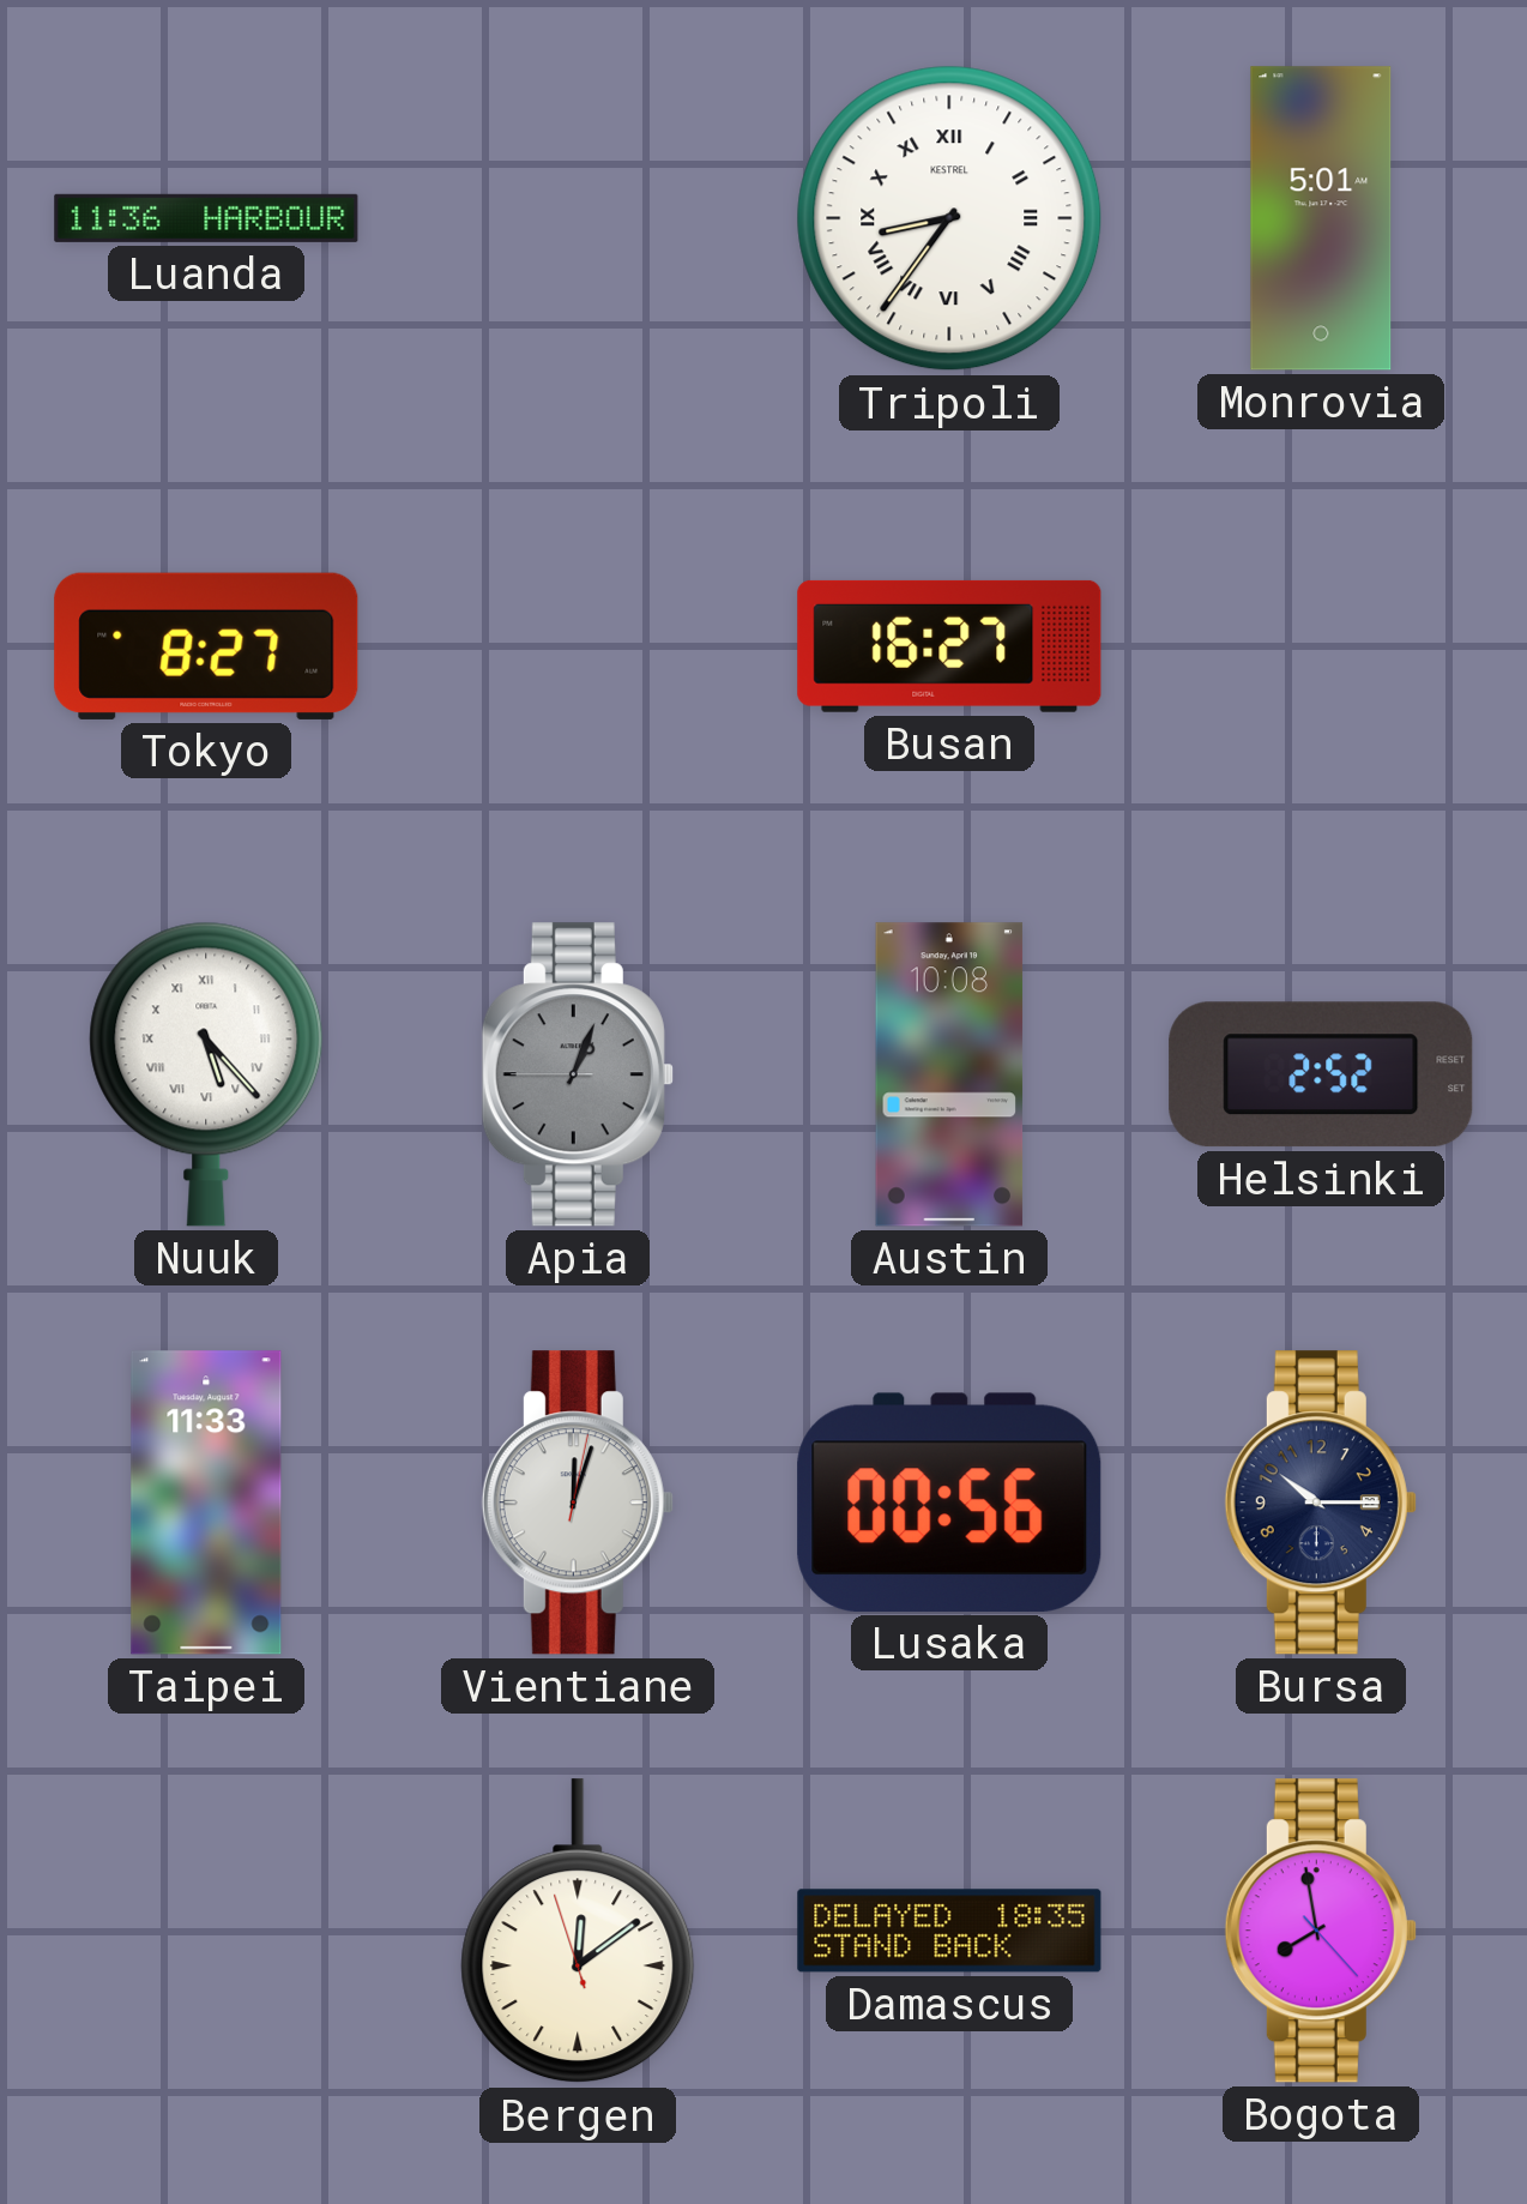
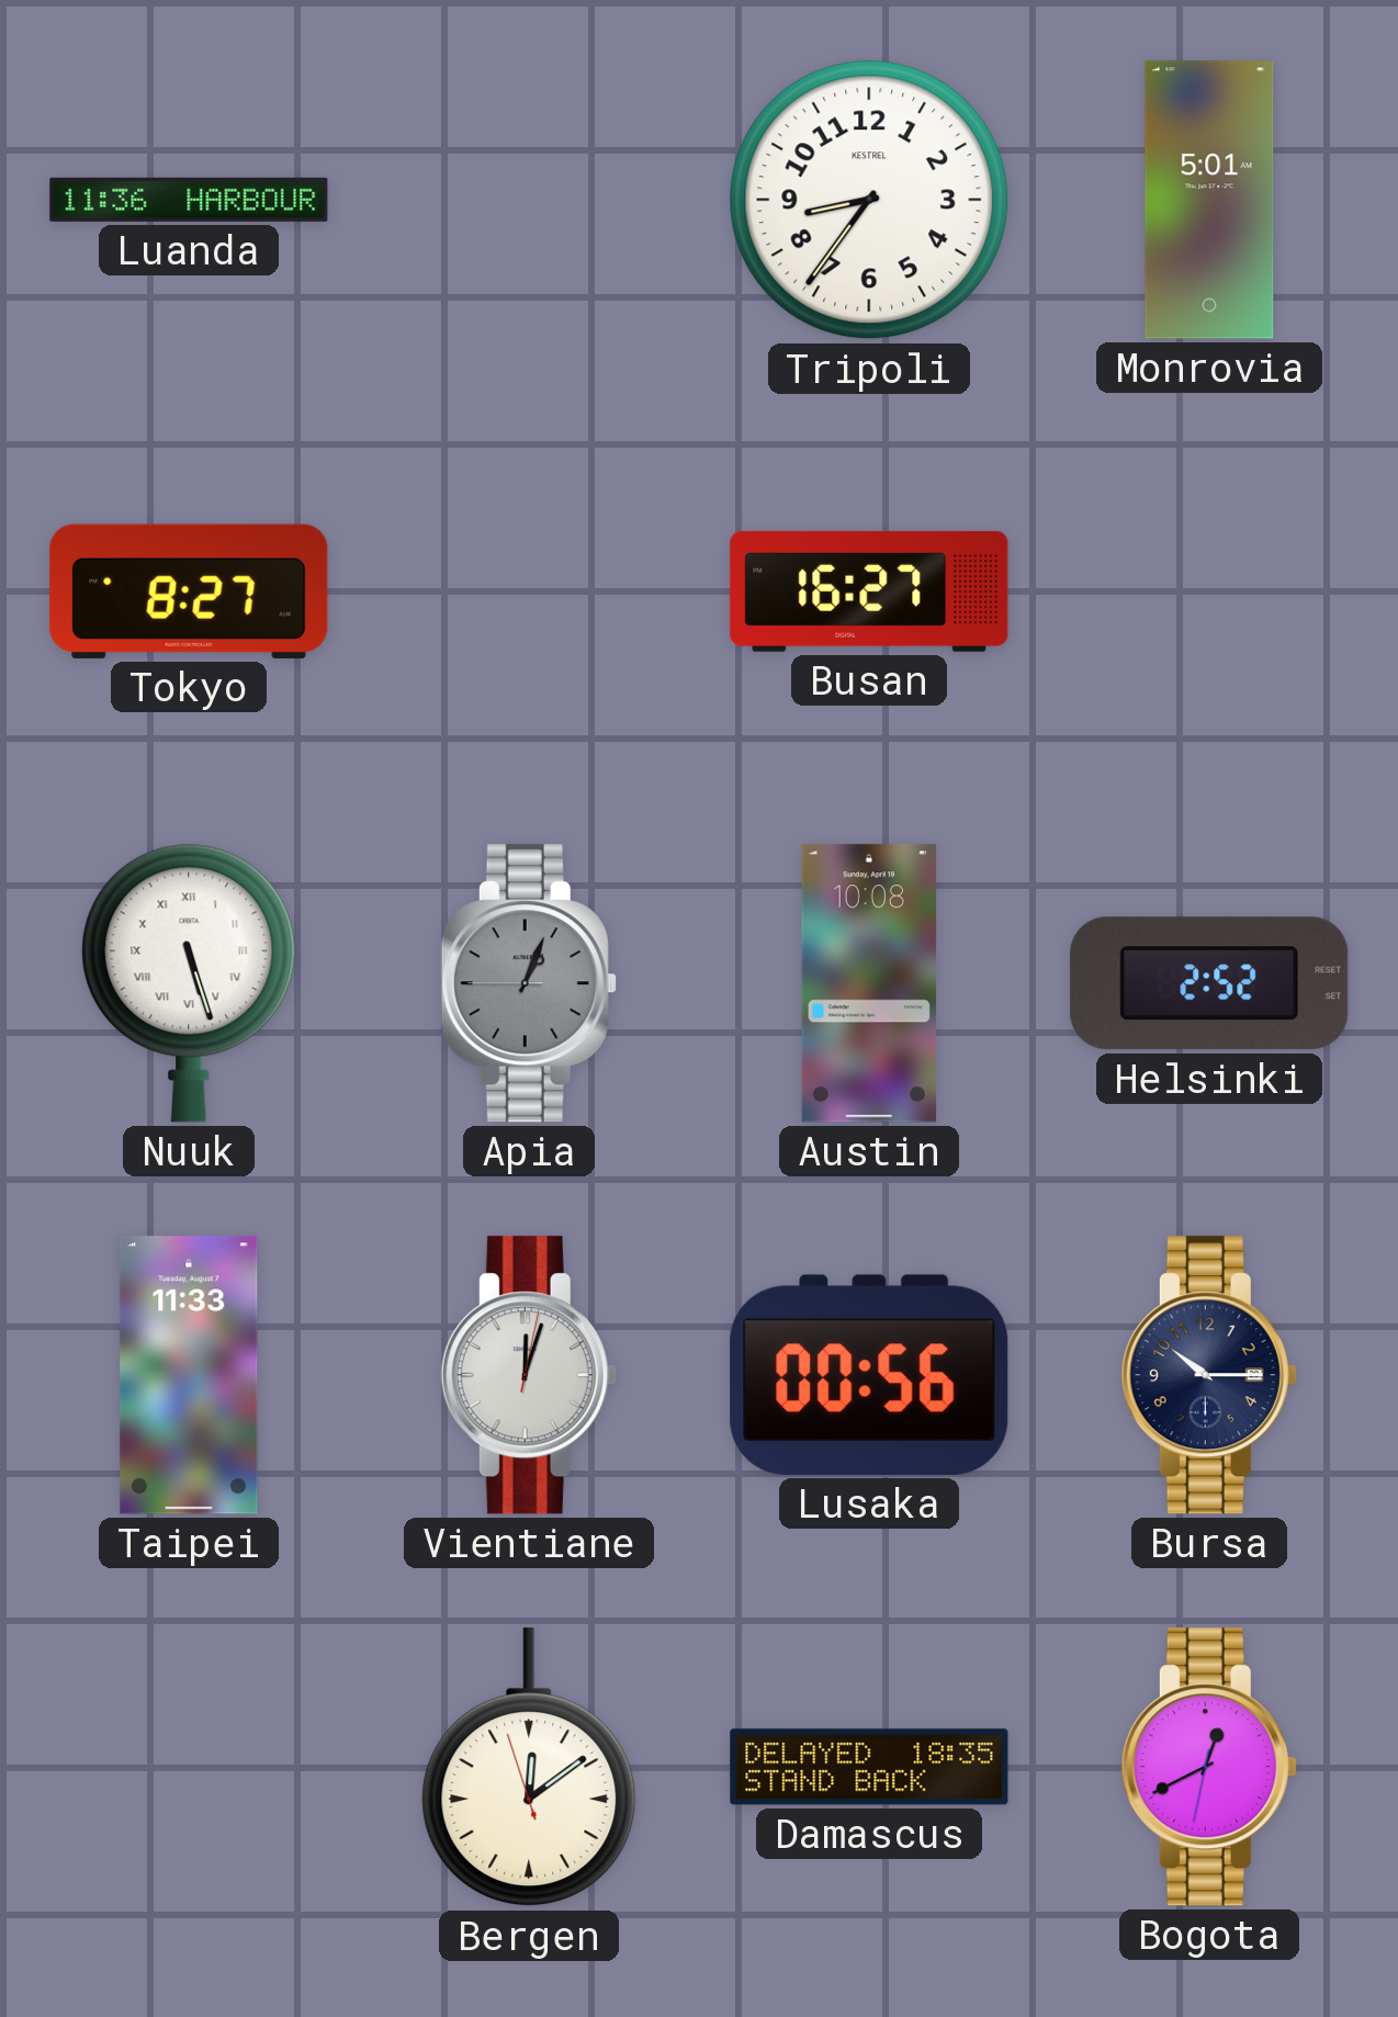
Tripoli numerals: Roman -> Arabic (869, 200)
Nuuk: 5:23 -> 5:27 (189, 983)
Bogota: 7:58 -> 12:40 (1209, 1767)
